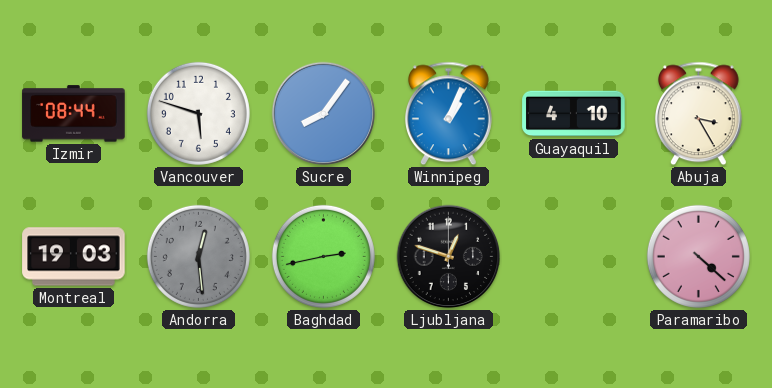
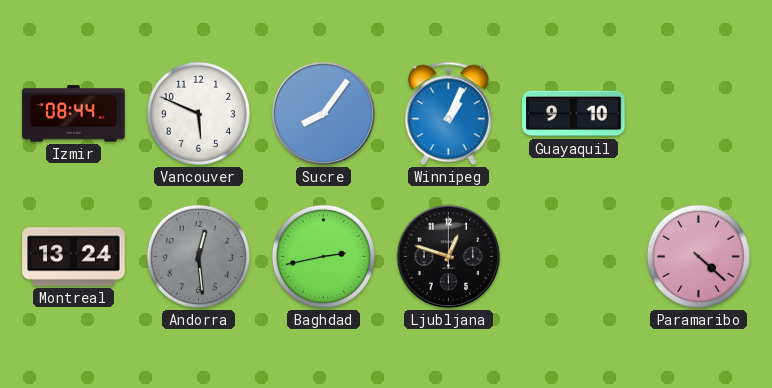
Vancouver: 5:48 -> 5:49 (198, 113)
Guayaquil: 4:10 -> 9:10 (574, 114)
Abuja: 3:25 -> none (698, 114)
Montreal: 19:03 -> 13:24 (74, 257)
